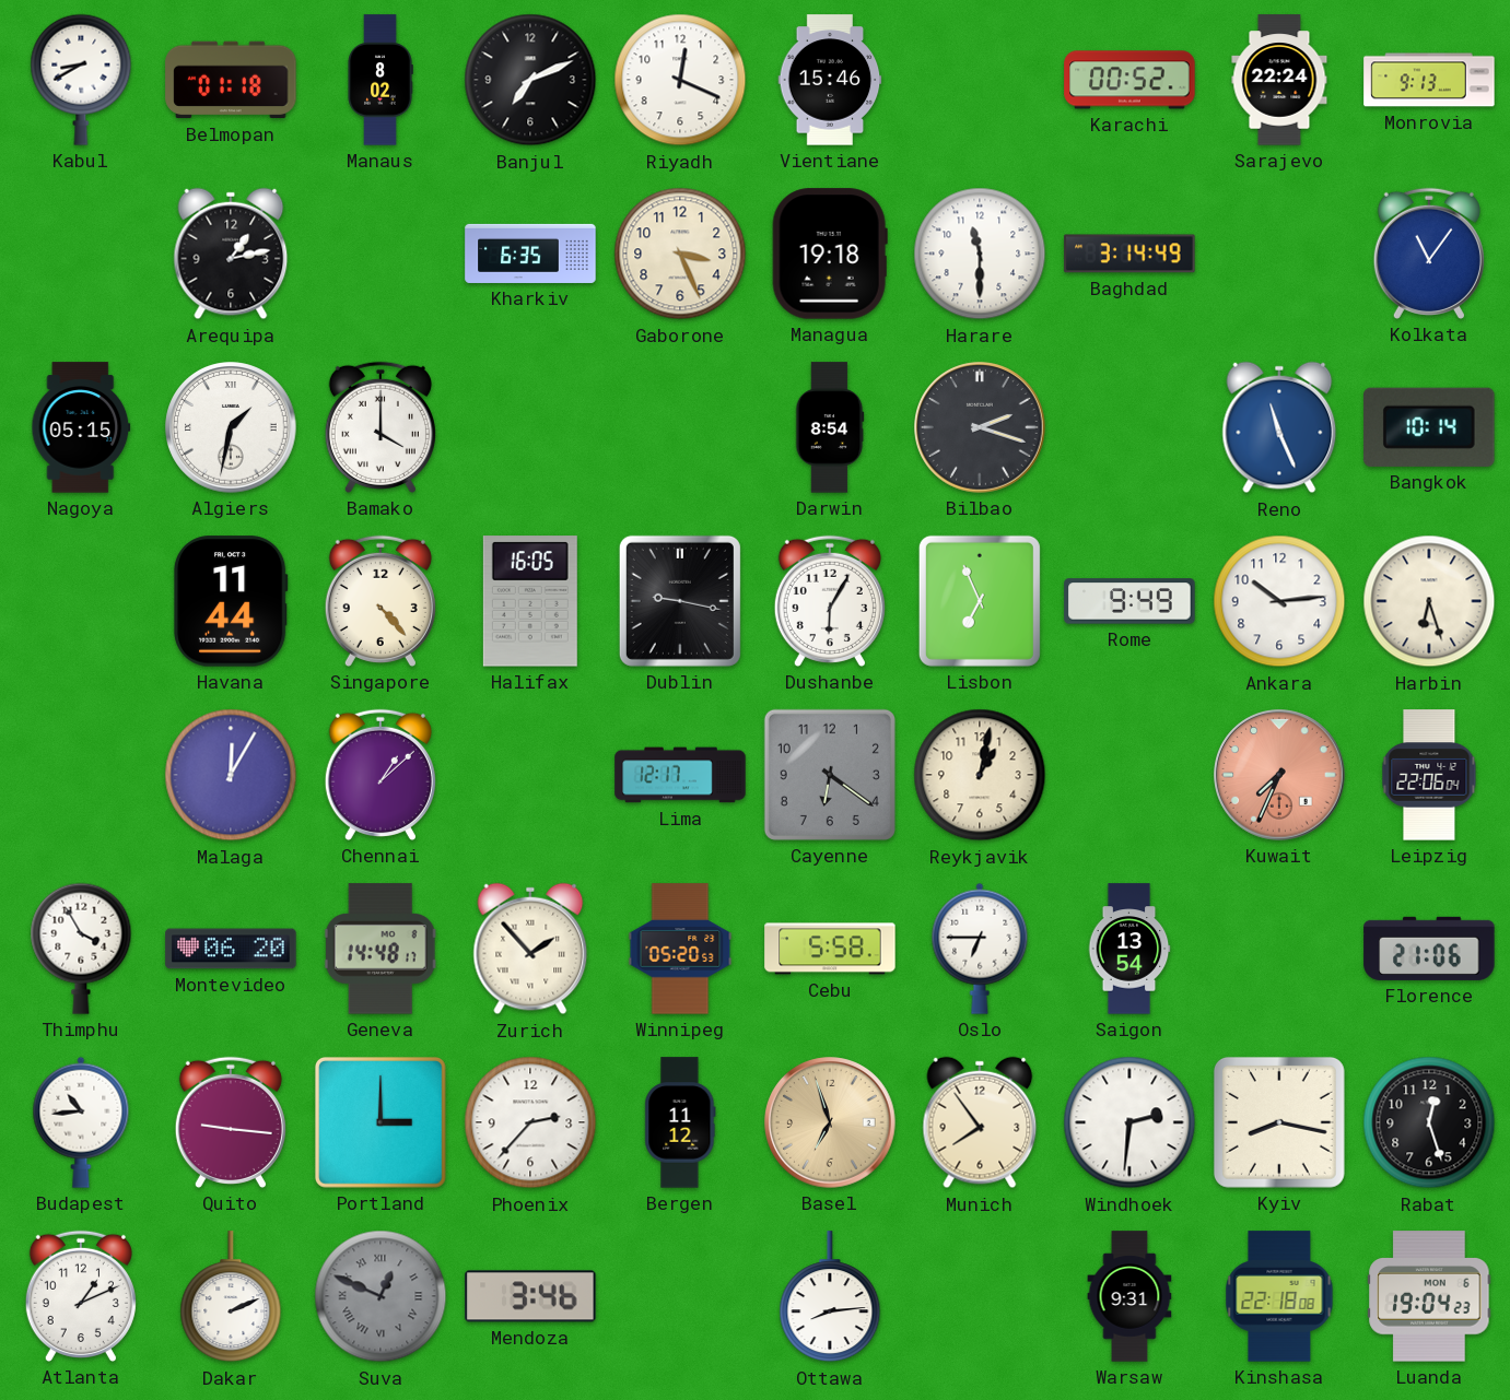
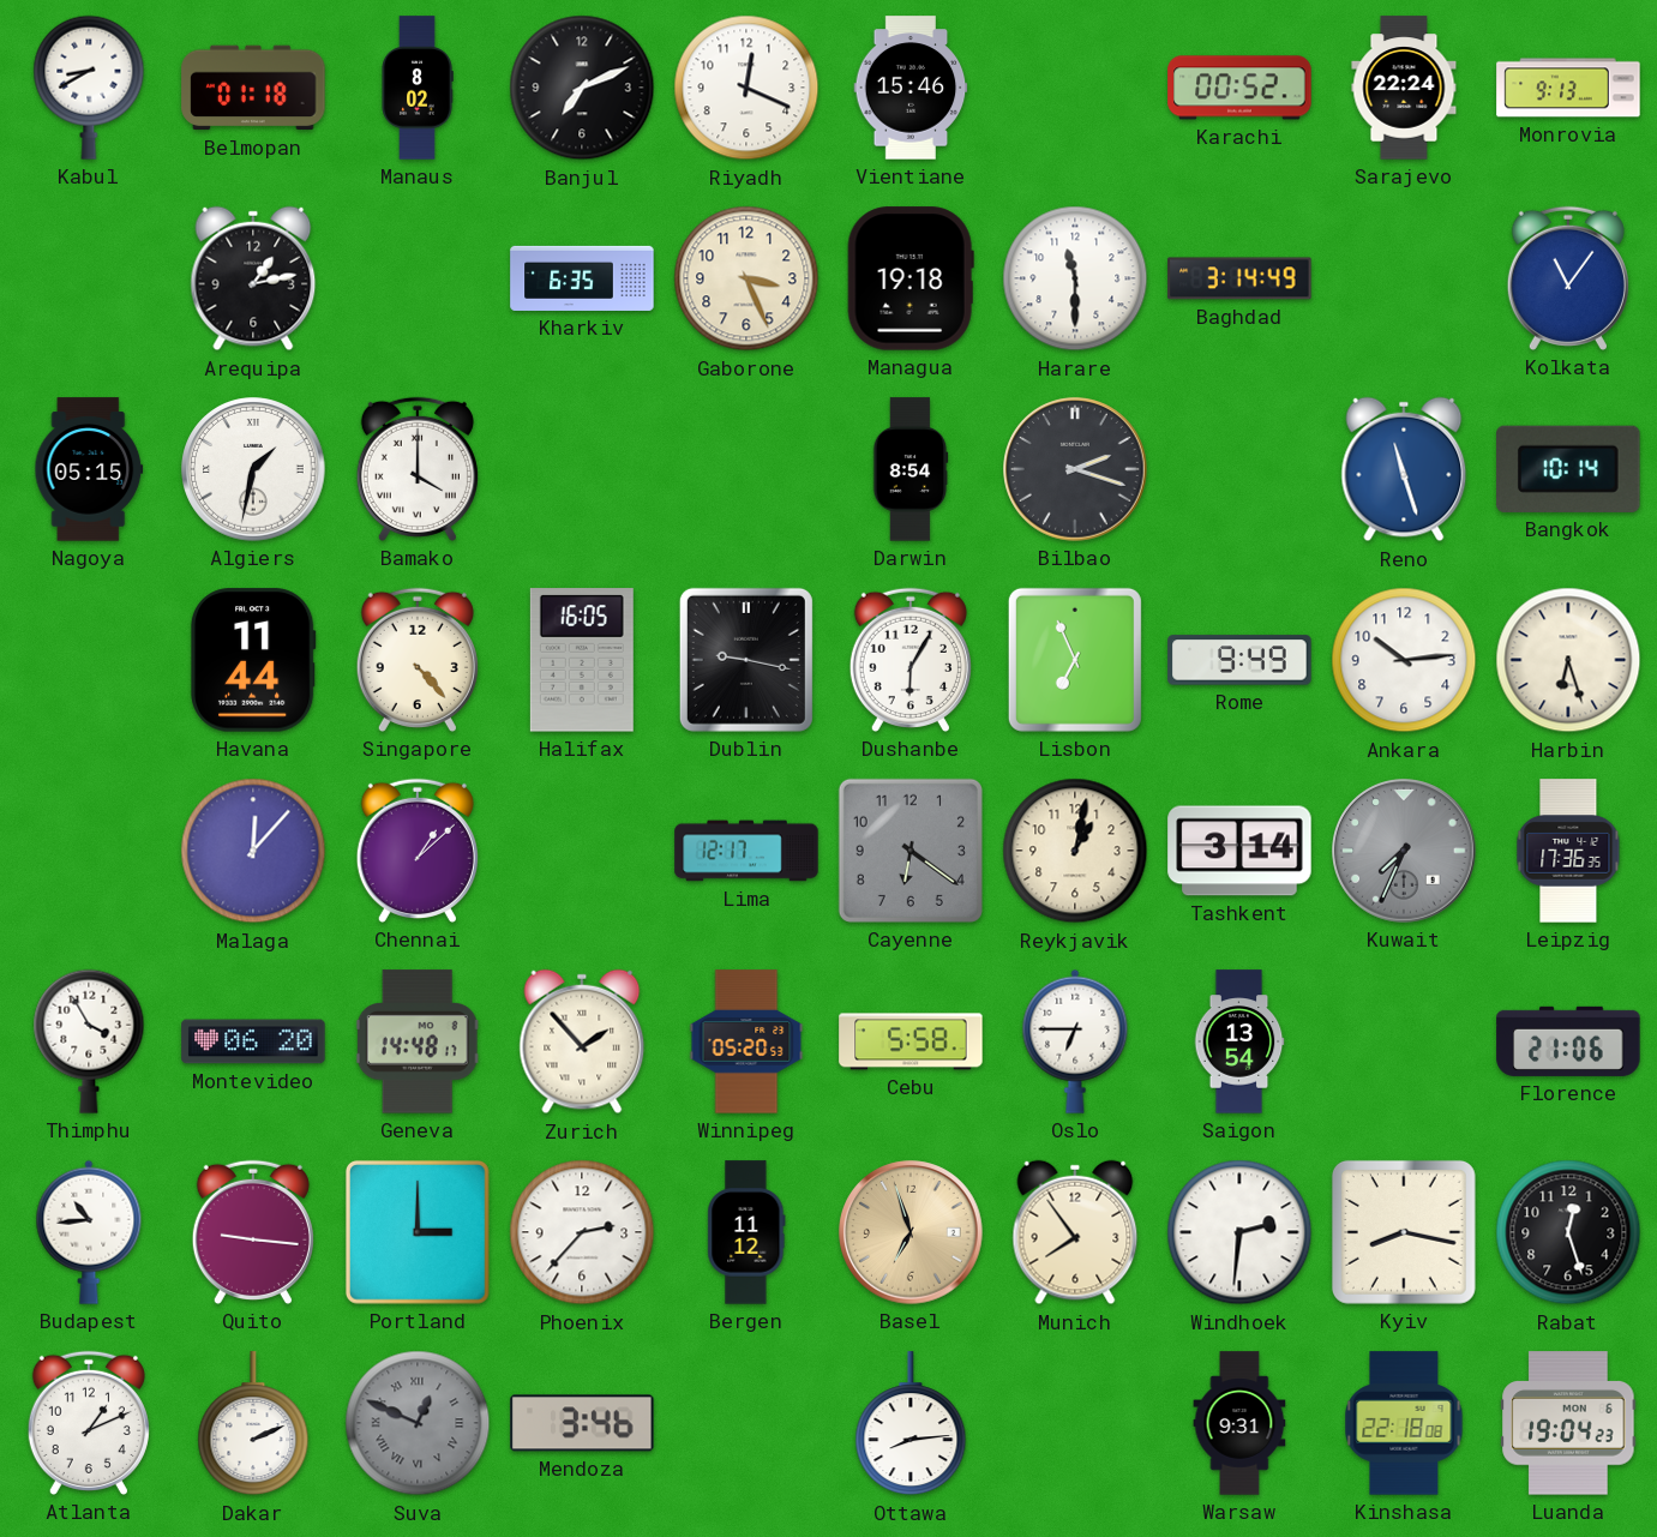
Reno: 11:26 -> 11:27 (1404, 469)
Malaga: 12:05 -> 12:07 (253, 851)
Tashkent: none -> 3:14 (1239, 851)
Kuwait dial: salmon -> grey (1404, 851)
Leipzig: 22:06 -> 17:36 (1568, 851)
